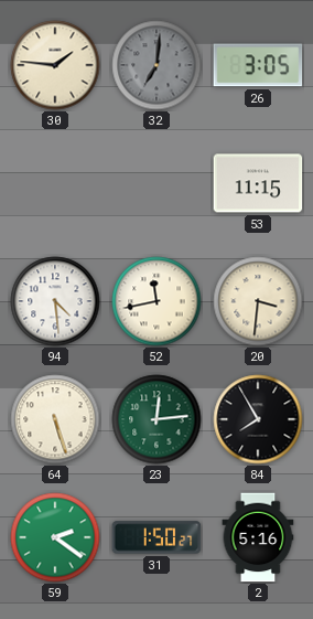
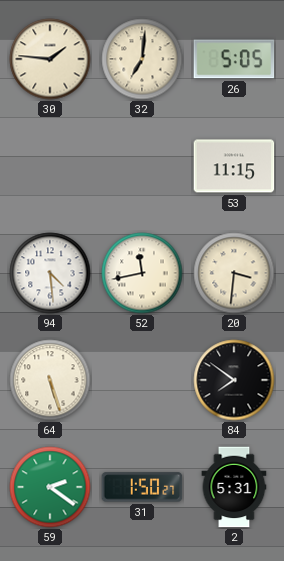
32 dial: grey -> cream (142, 59)
26: 3:05 -> 5:05 (234, 59)
23: 12:14 -> none (156, 419)
84: 7:55 -> 7:51 (234, 380)
2: 5:16 -> 5:31 (234, 487)
